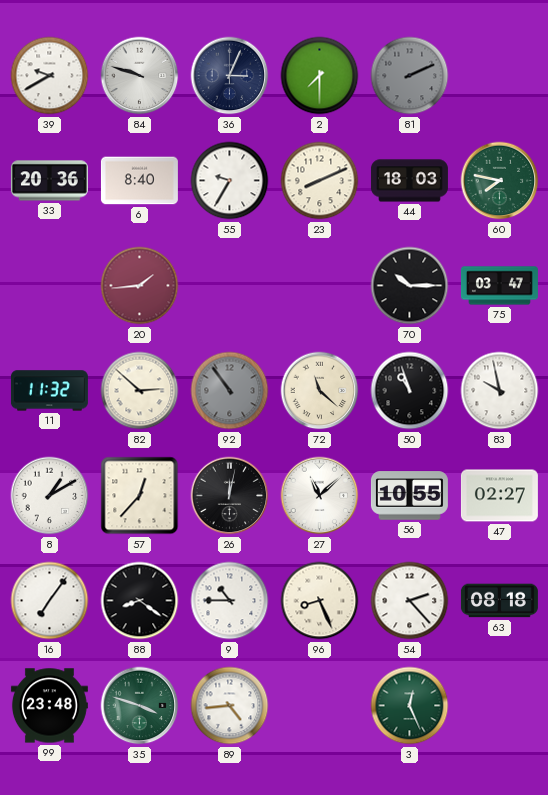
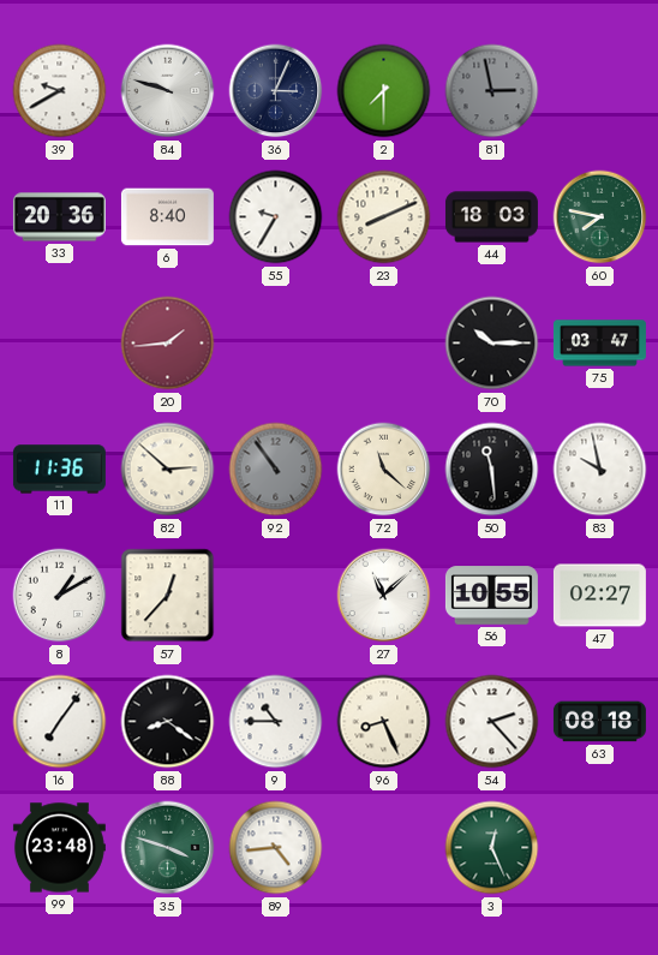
81: 2:11 -> 2:58 (492, 91)
11: 11:32 -> 11:36 (59, 470)
50: 10:57 -> 11:29 (492, 470)
26: 12:02 -> none (230, 496)
